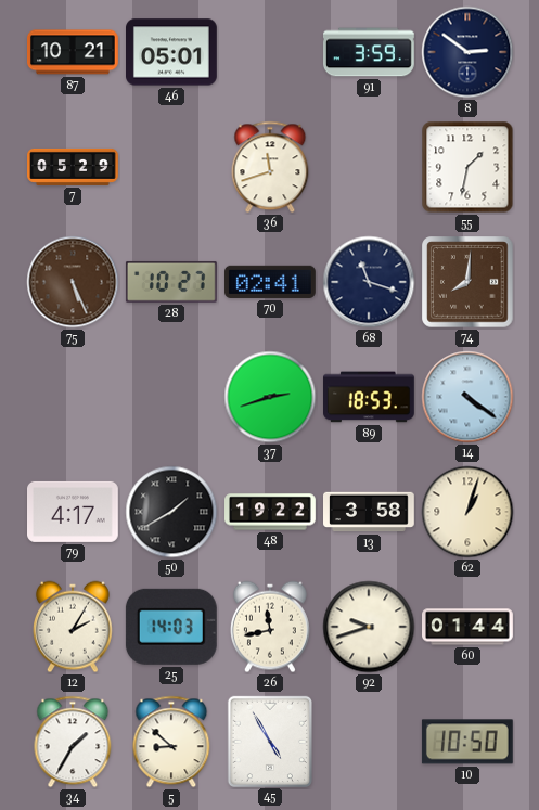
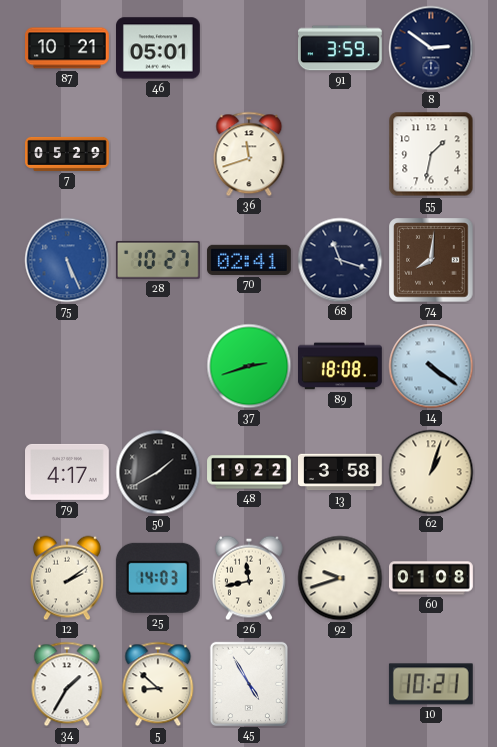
75 dial: brown -> blue (67, 260)
89: 18:53 -> 18:08 (341, 366)
12: 2:05 -> 2:09 (67, 578)
60: 01:44 -> 01:08 (431, 578)
10: 10:50 -> 10:21 (431, 684)
